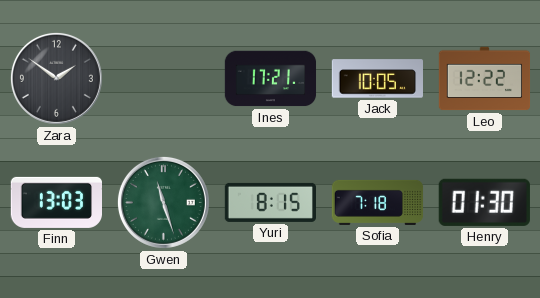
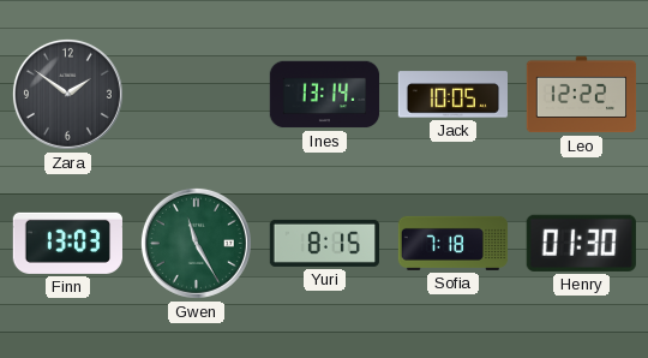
Ines: 17:21 -> 13:14 (325, 95)
Gwen: 11:27 -> 11:25 (196, 243)
